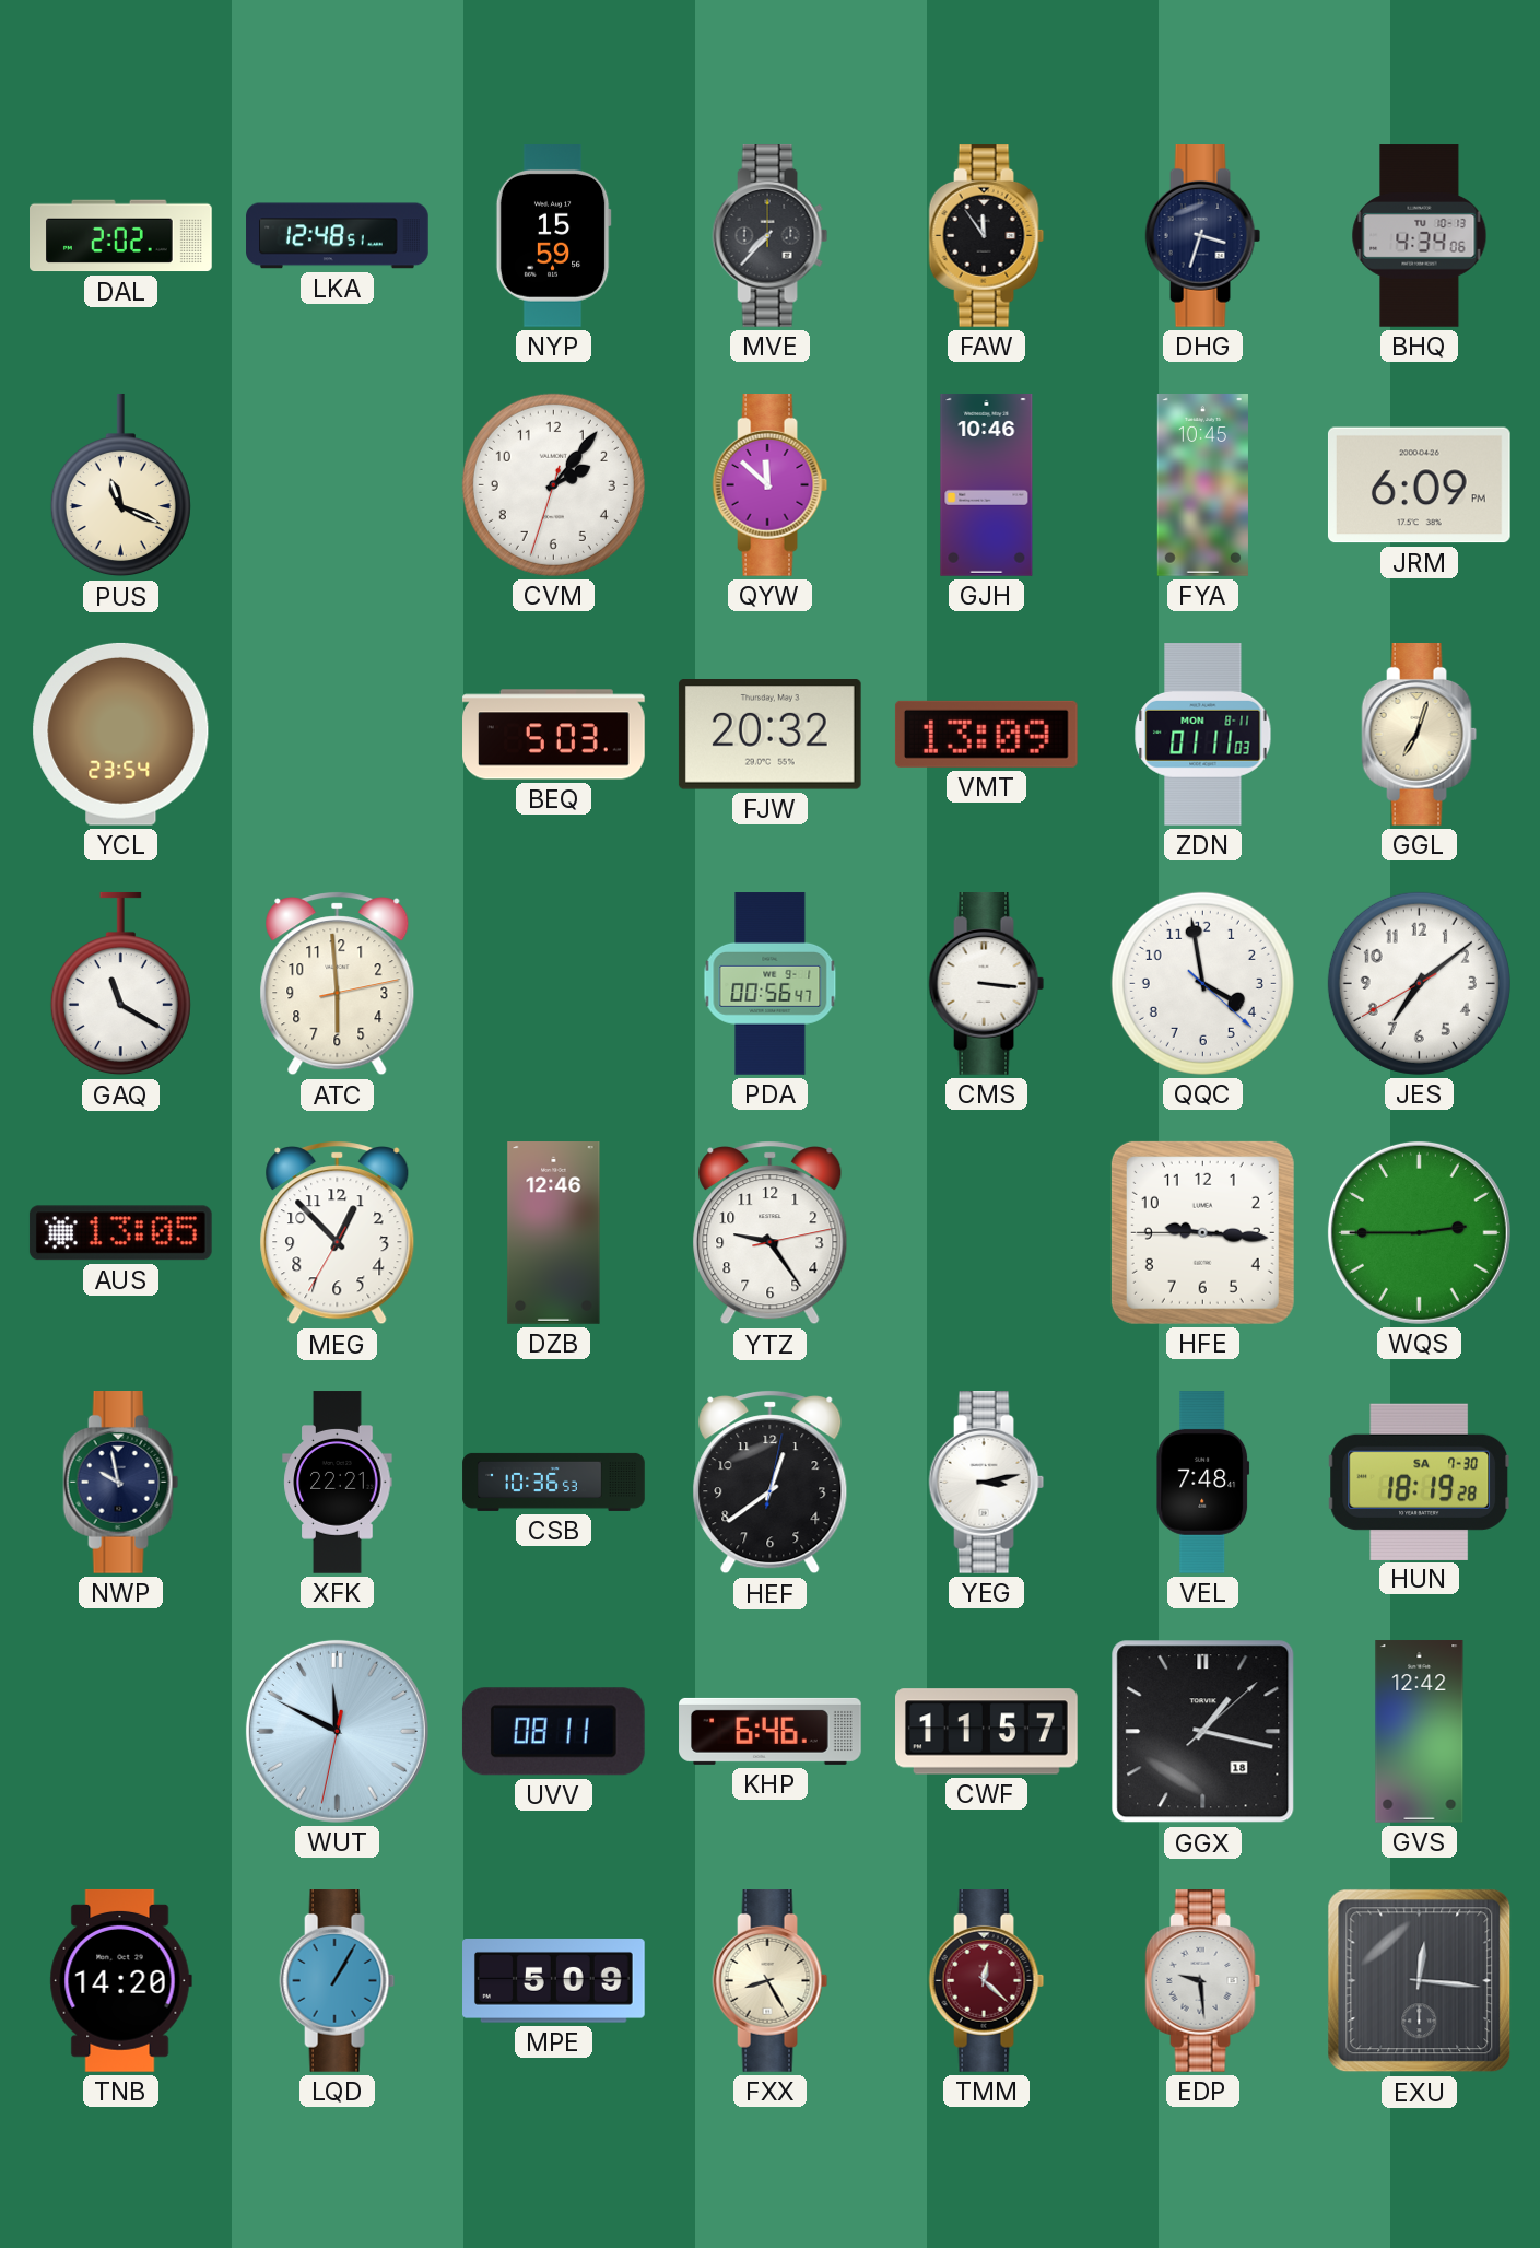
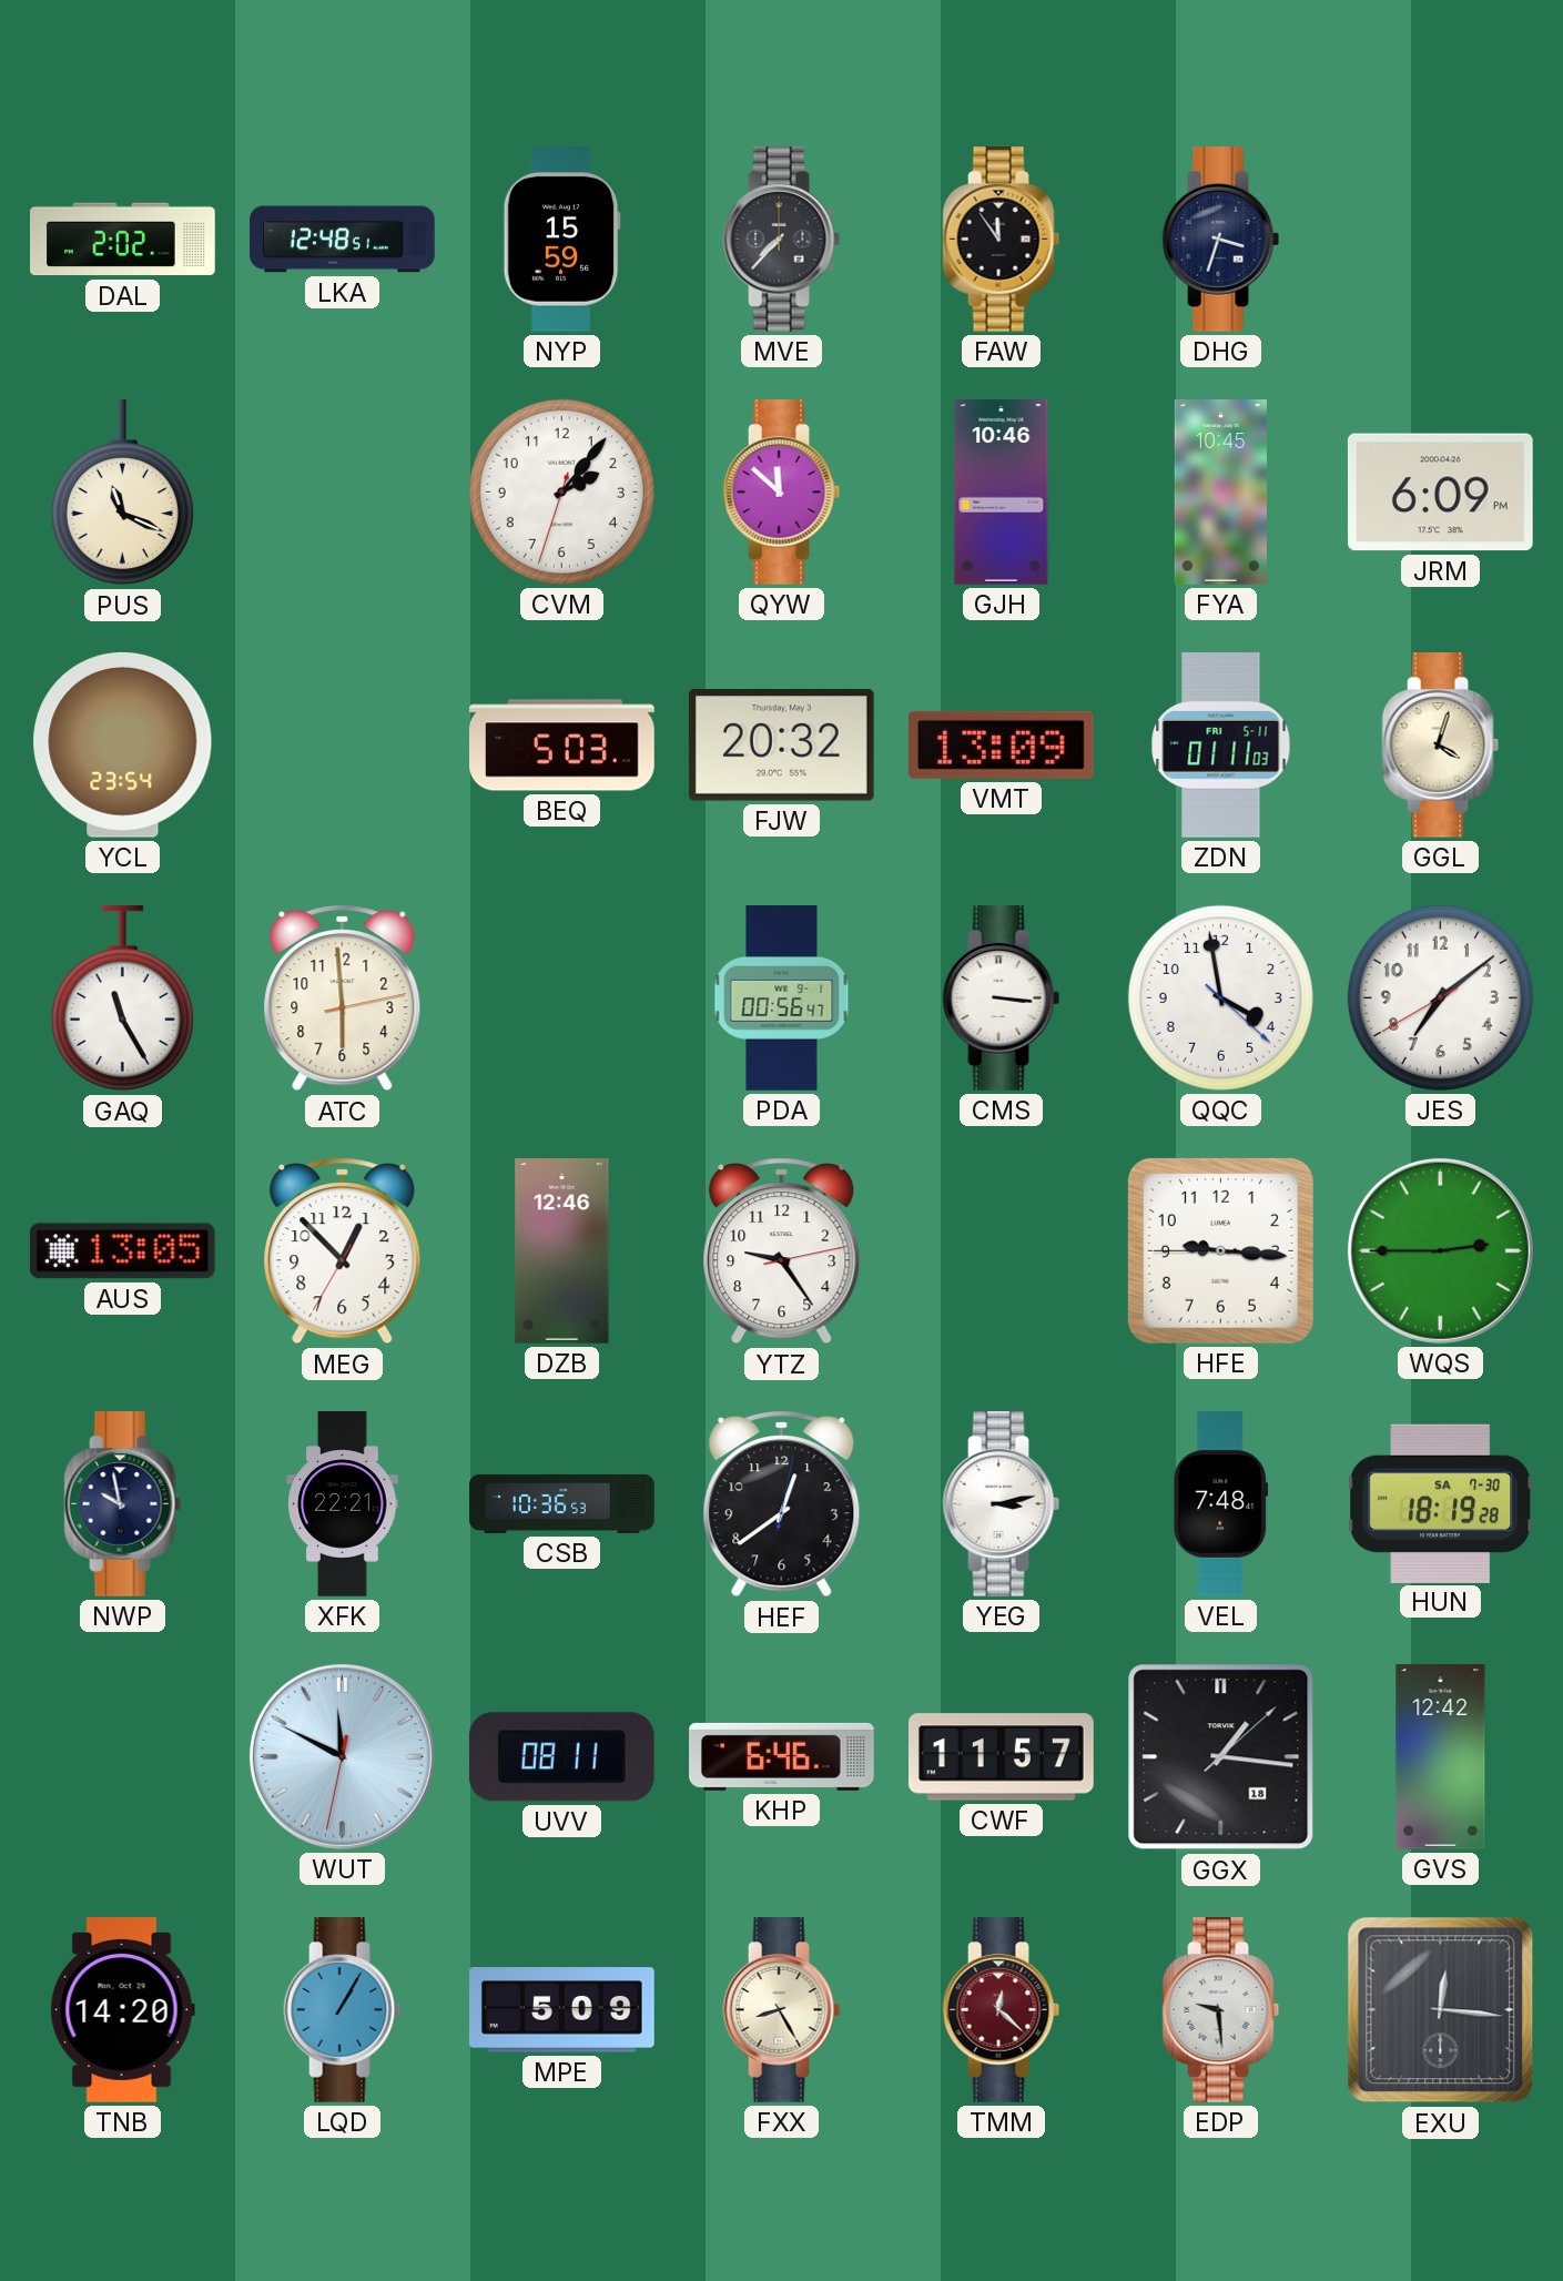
BHQ: 4:34 -> none (1420, 236)
ZDN date: MON 8-11 -> FRI 5-11 (1221, 746)
GGL: 7:03 -> 4:03 (1441, 746)
GAQ: 11:20 -> 11:25 (122, 998)
GGX: 1:17 -> 1:16 (1221, 1757)
